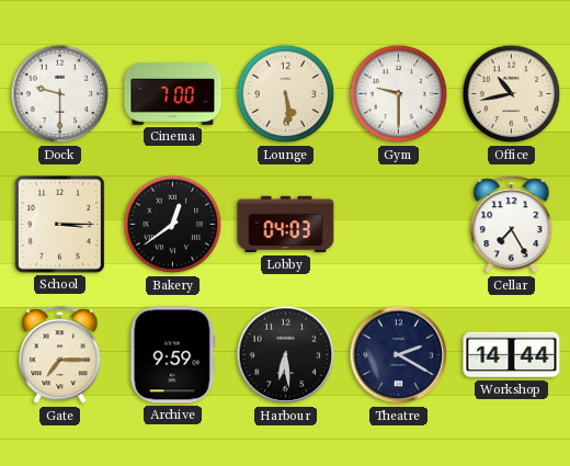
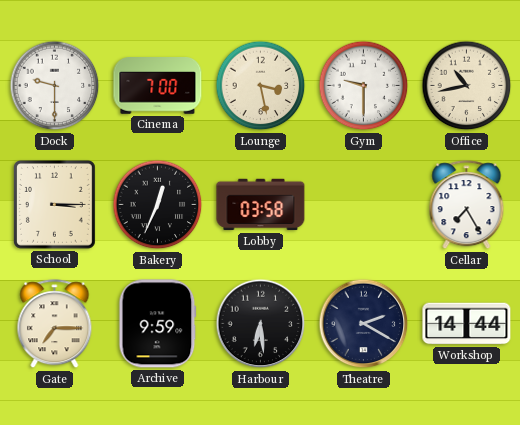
Lounge: 5:29 -> 3:28 (261, 86)
Bakery: 12:39 -> 12:34 (158, 205)
Lobby: 04:03 -> 03:58 (261, 205)
